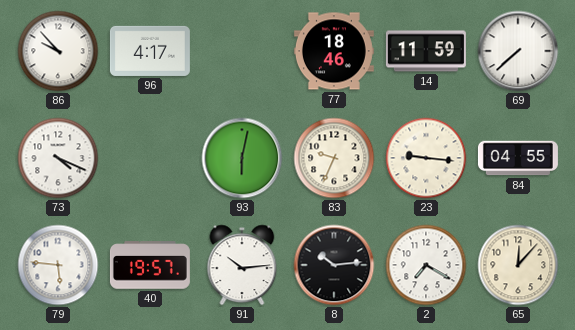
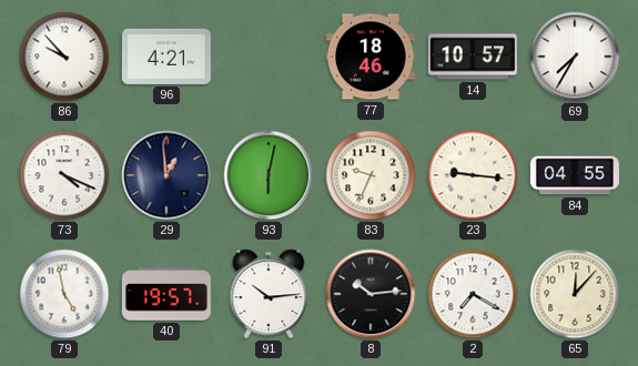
96: 4:17 -> 4:21 (166, 57)
14: 11:59 -> 10:57 (473, 57)
69: 7:38 -> 7:35 (575, 57)
29: none -> 12:59 (166, 175)
79: 5:46 -> 4:58 (64, 294)
